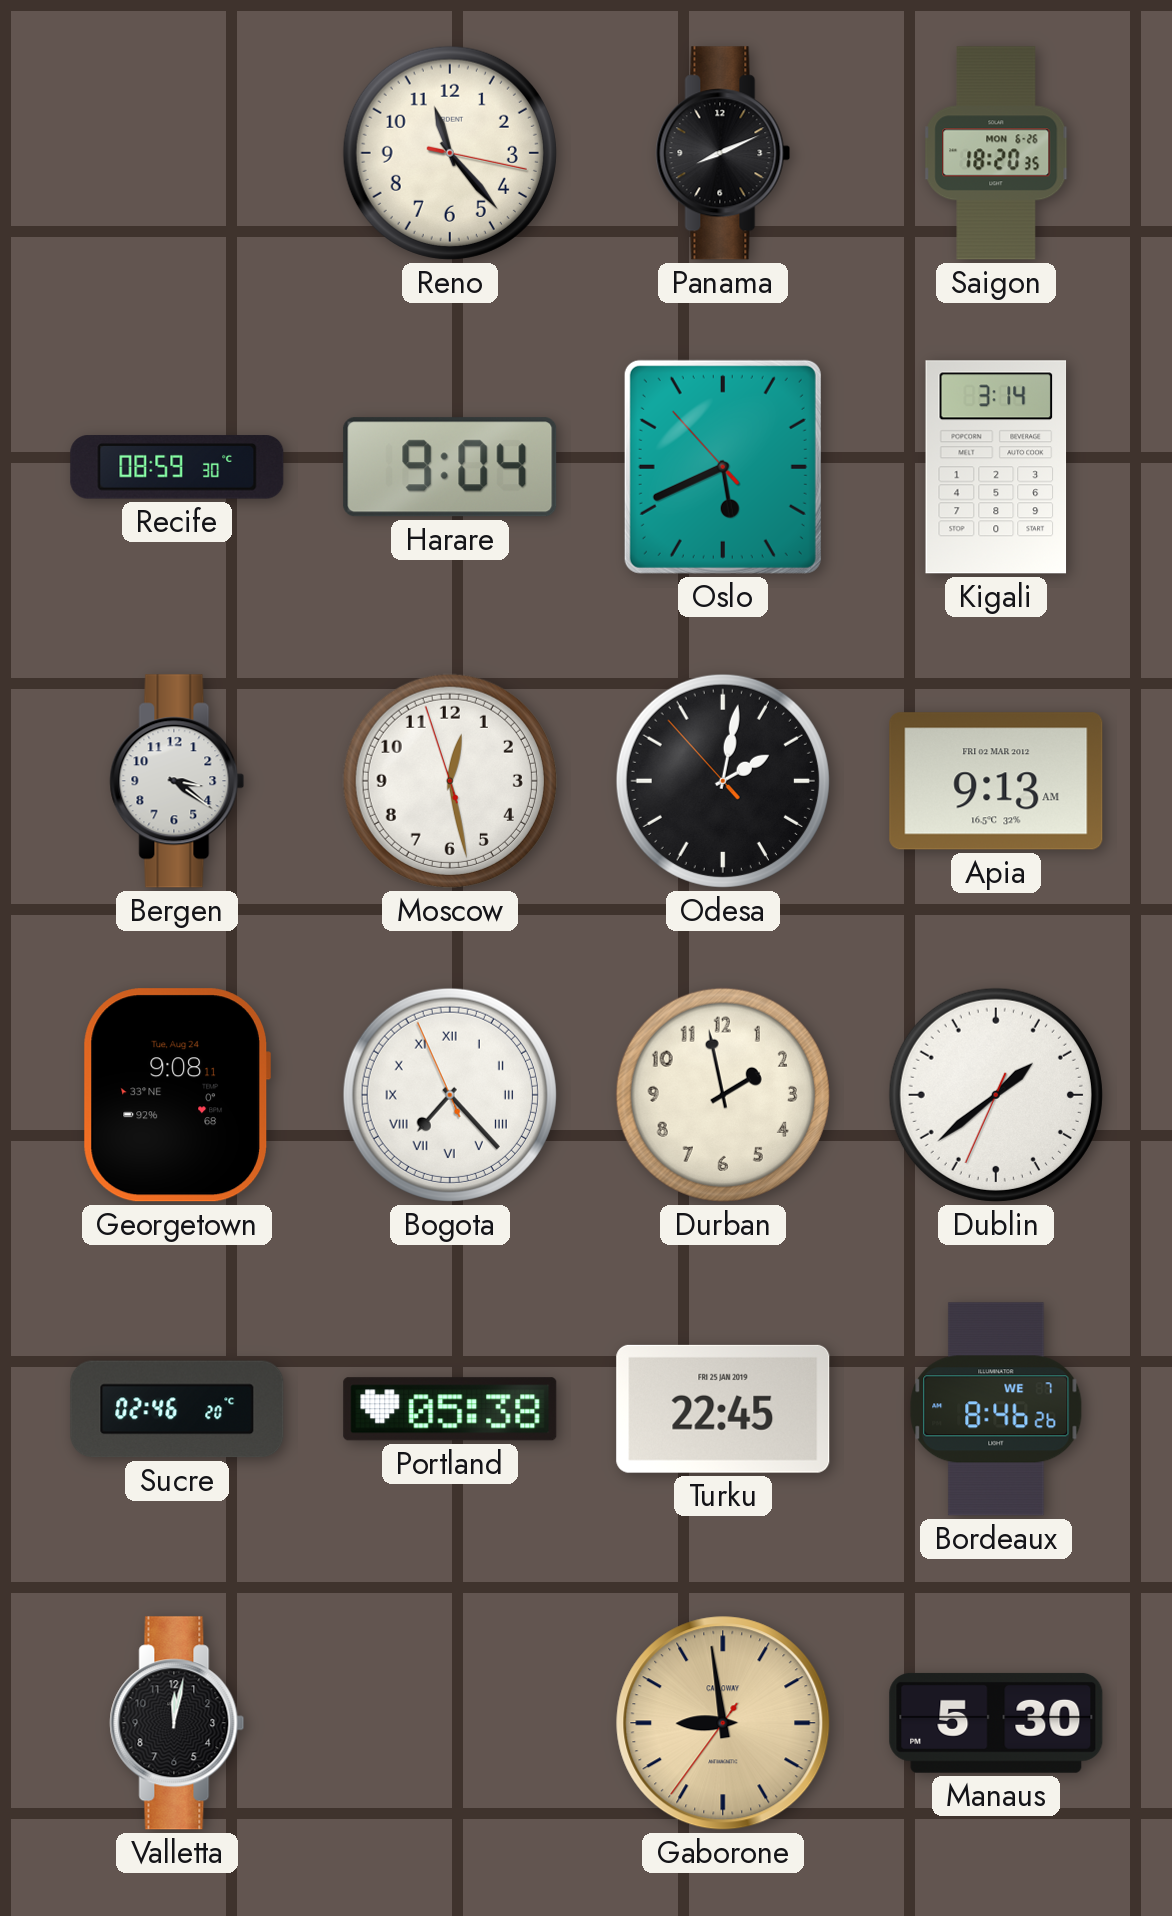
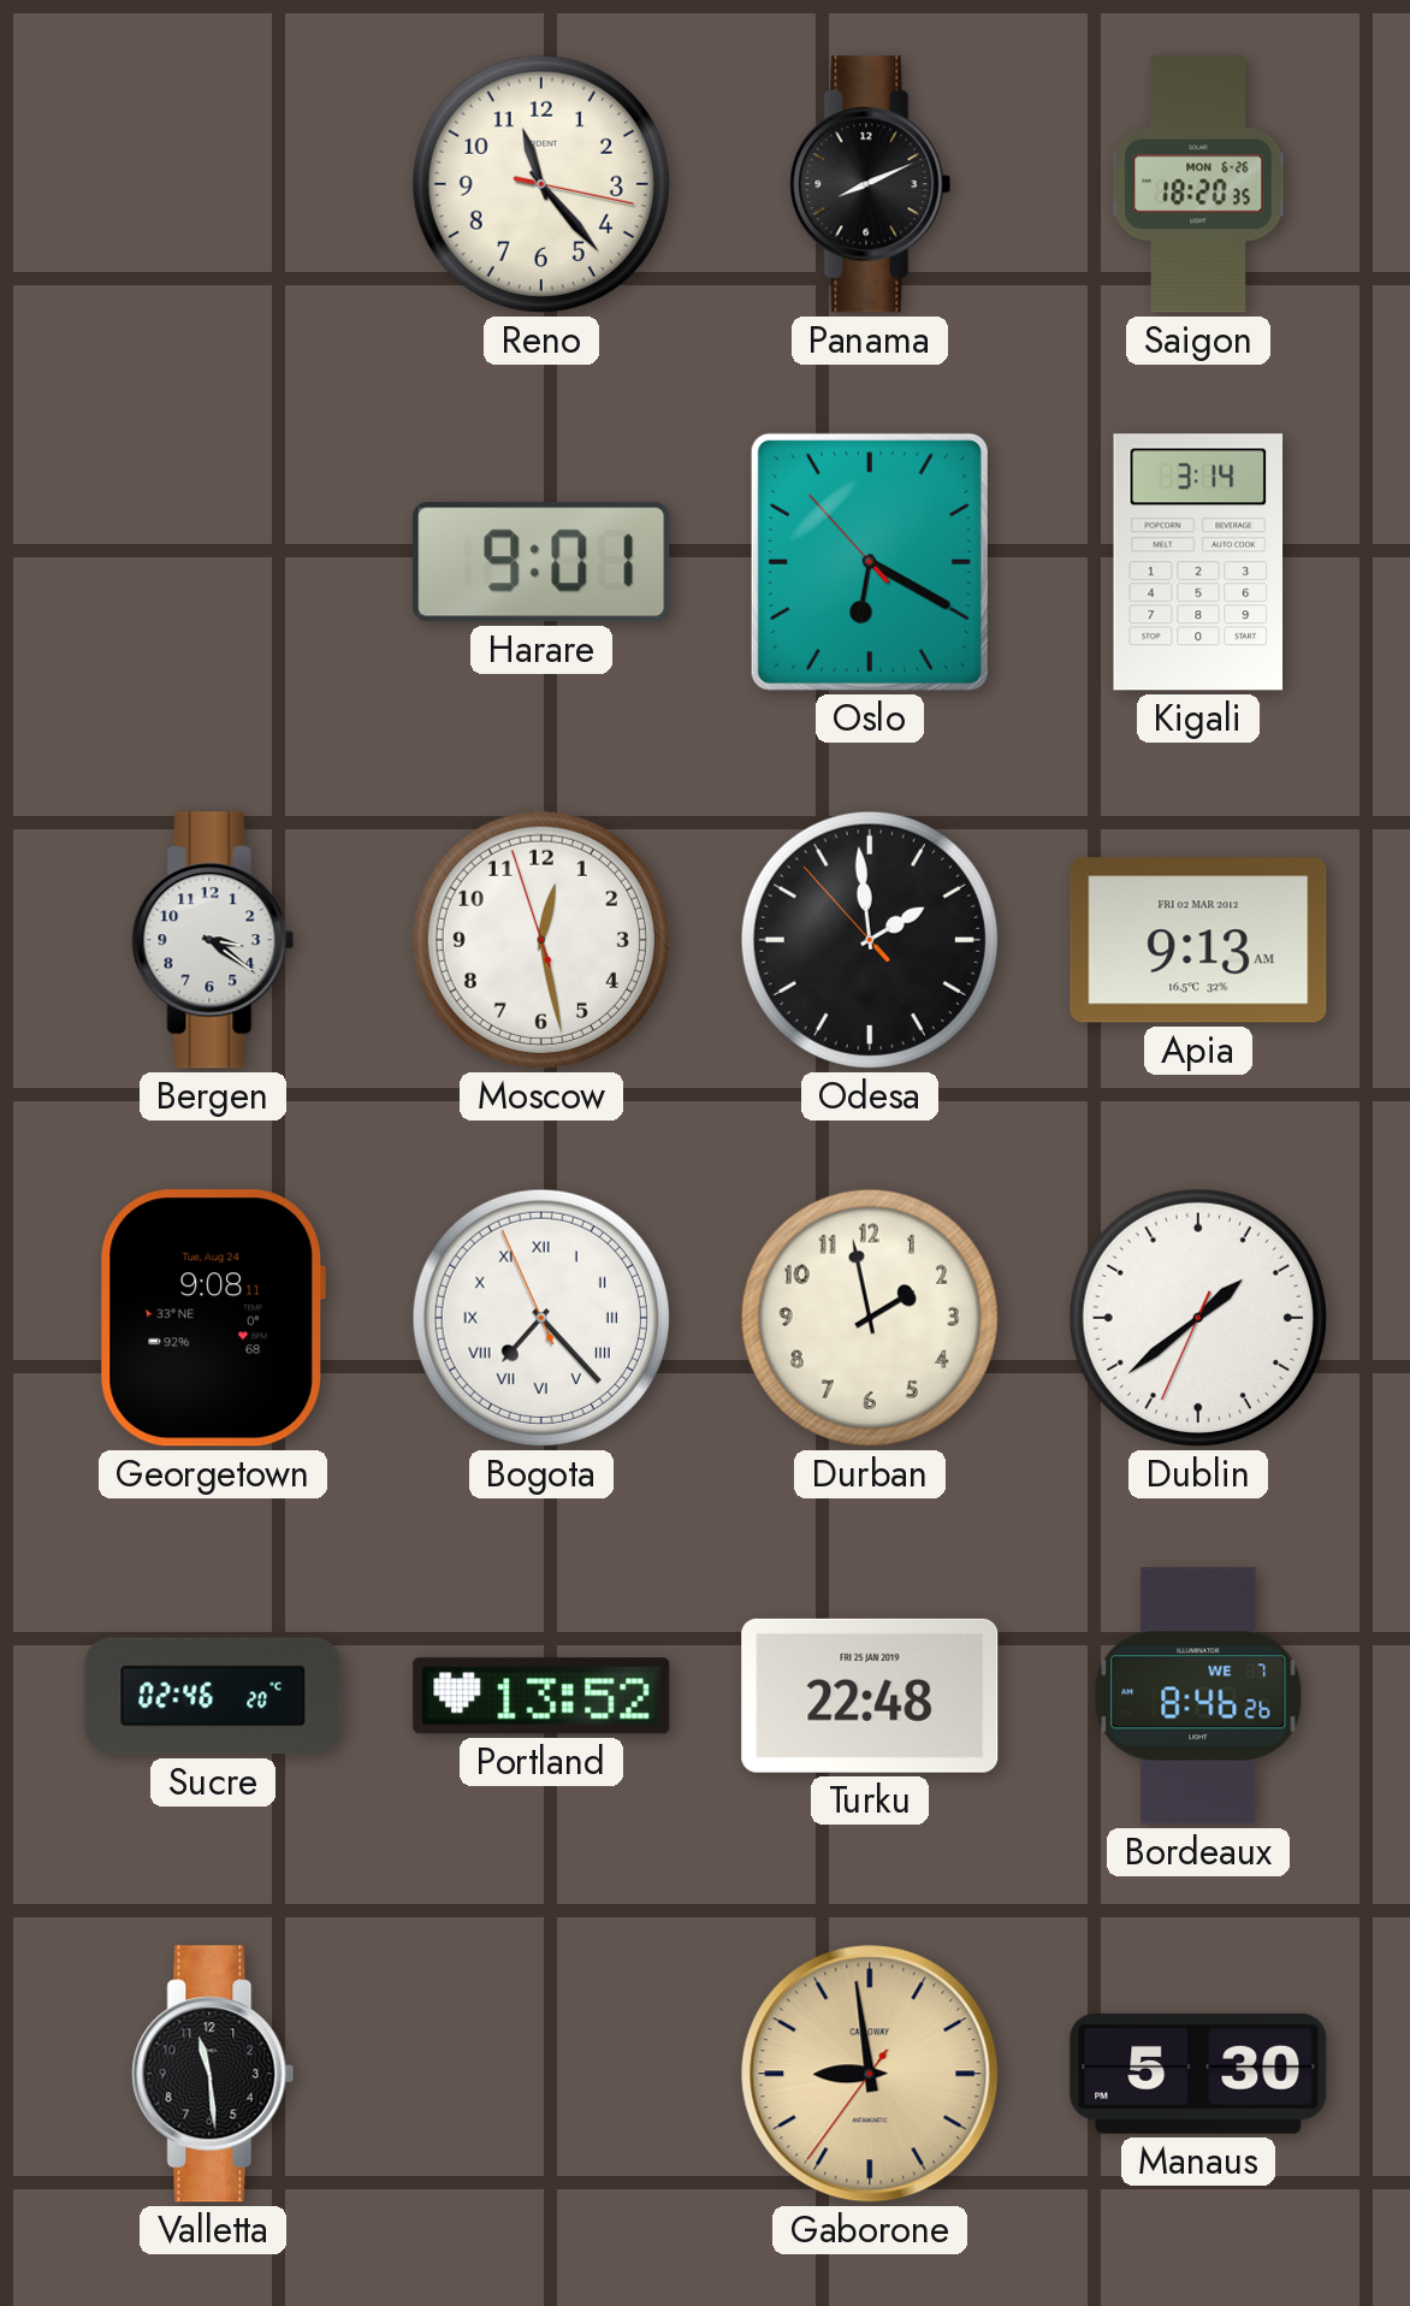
Recife: 08:59 -> none (177, 467)
Harare: 9:04 -> 9:01 (541, 562)
Oslo: 5:40 -> 6:19 (870, 562)
Odesa: 2:01 -> 1:58 (870, 940)
Portland: 05:38 -> 13:52 (541, 1696)
Turku: 22:45 -> 22:48 (870, 1696)
Valletta: 12:02 -> 11:29 (213, 2074)
